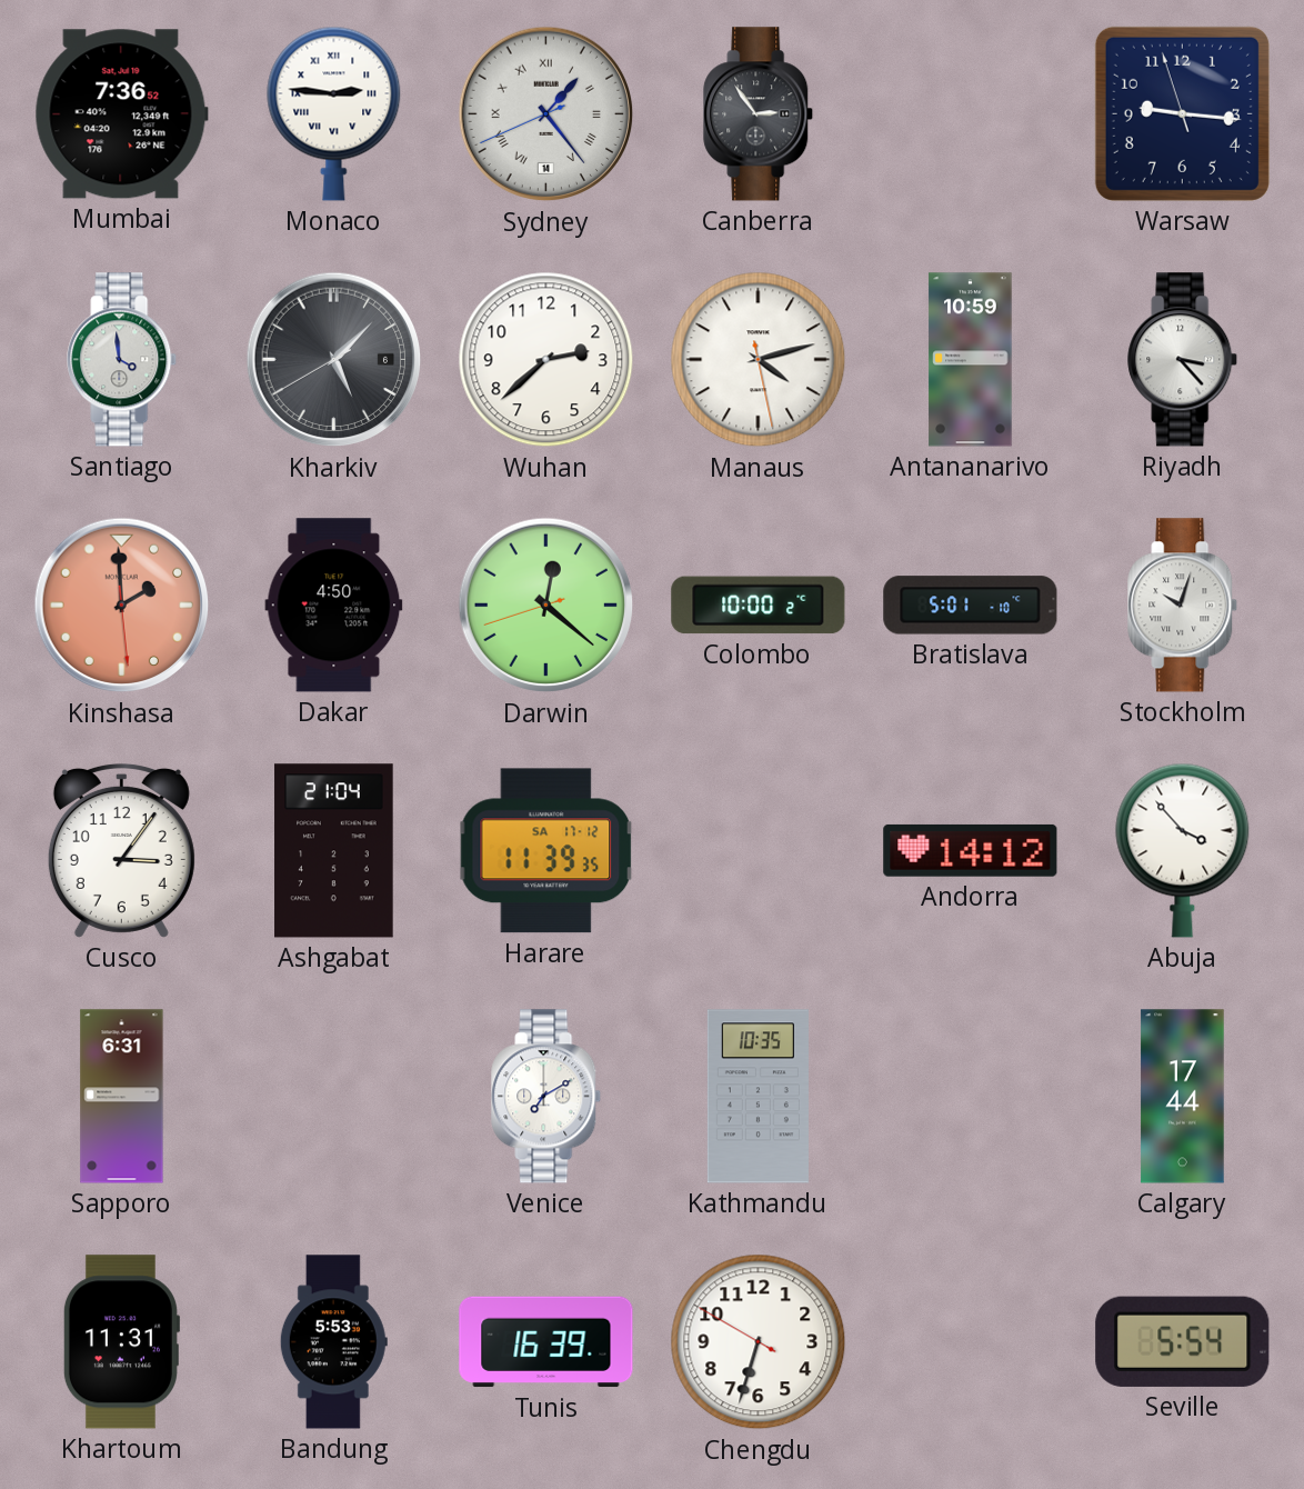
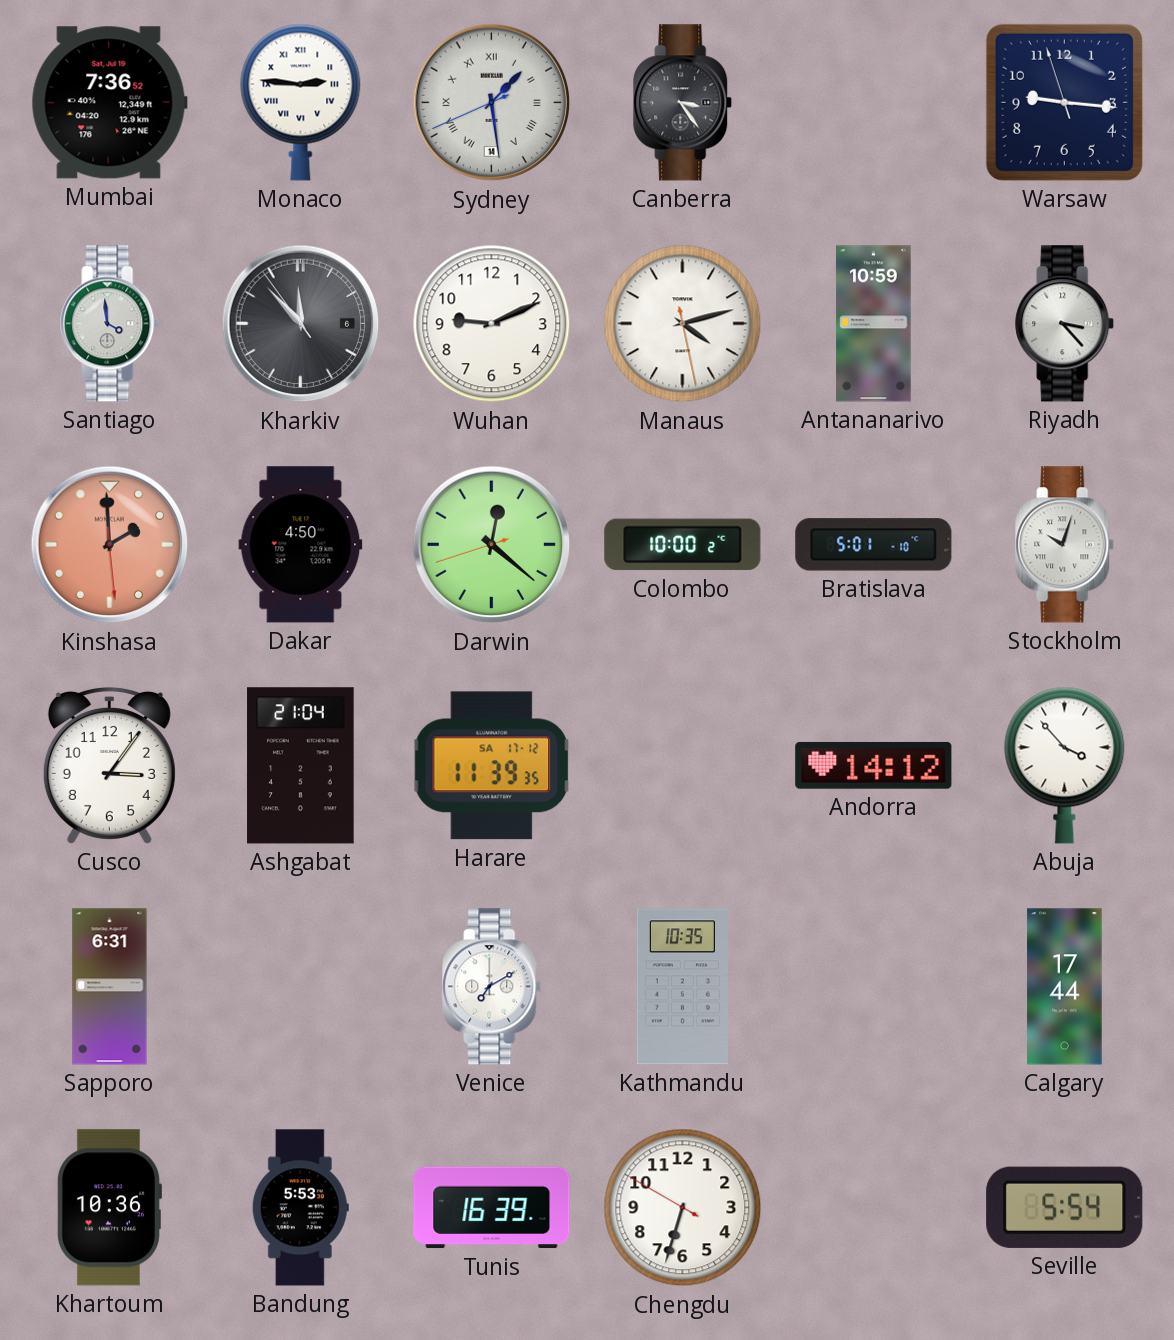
Sydney: 1:23 -> 1:28 (492, 103)
Canberra: 2:54 -> 3:24 (683, 103)
Kharkiv: 5:07 -> 11:52 (301, 324)
Wuhan: 2:38 -> 9:11 (492, 324)
Khartoum: 11:31 -> 10:36 (109, 1208)
